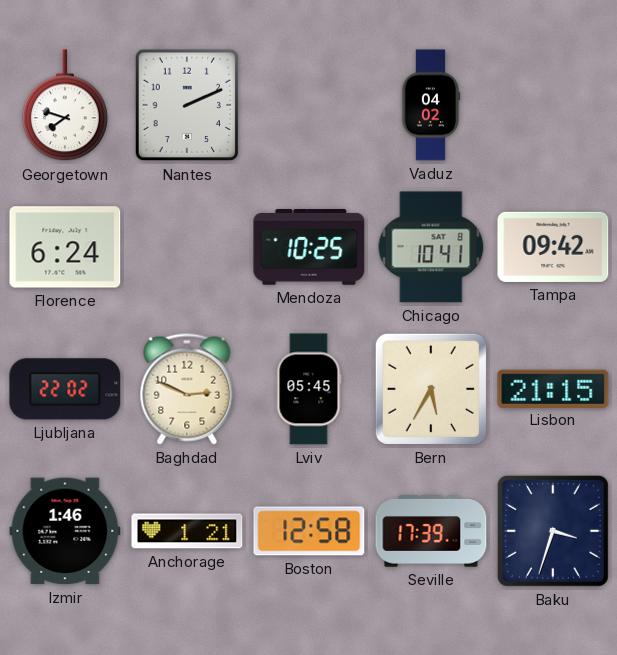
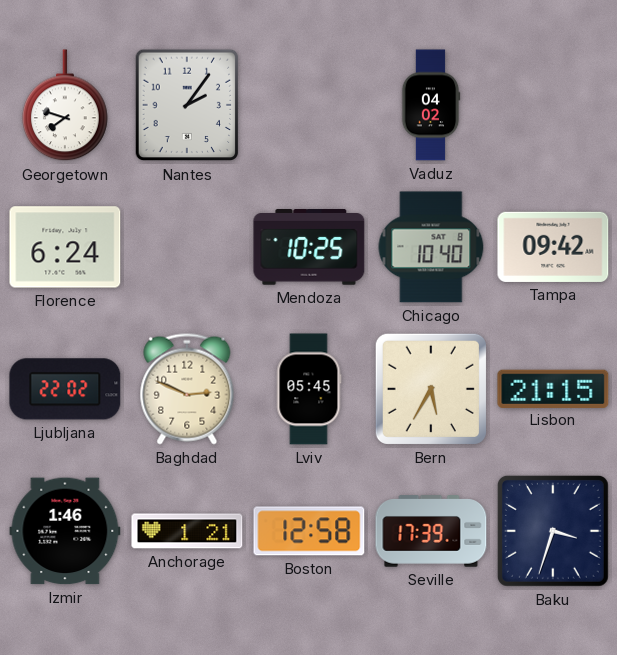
Nantes: 2:11 -> 2:06 (187, 105)
Chicago: 10:41 -> 10:40 (431, 247)
